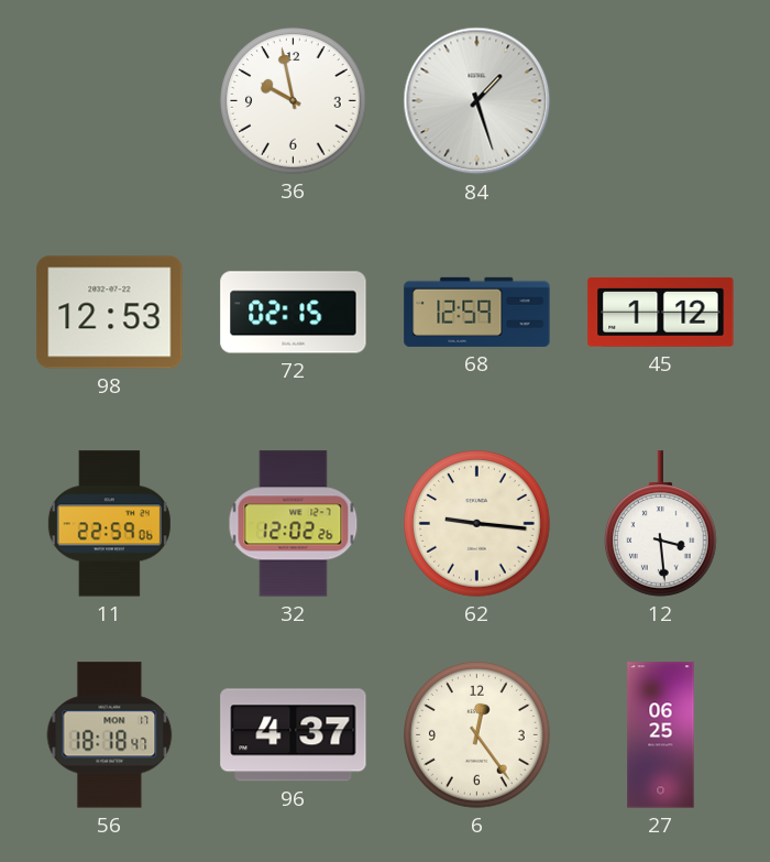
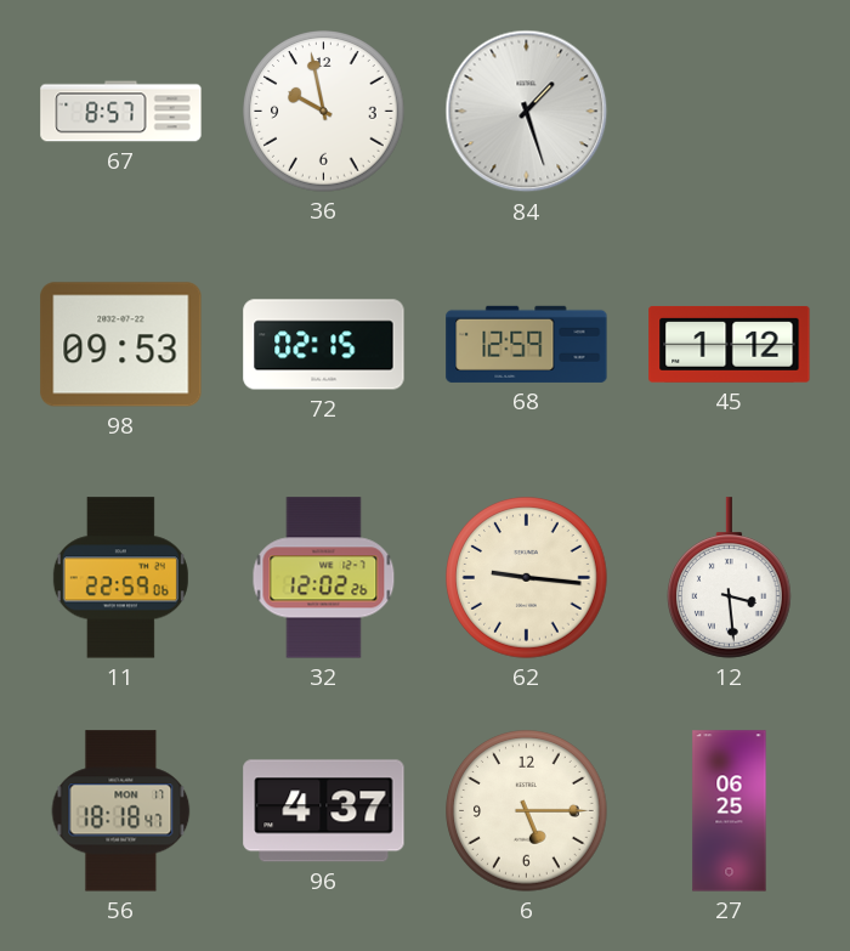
67: none -> 8:57 (121, 112)
98: 12:53 -> 09:53 (121, 345)
6: 12:24 -> 5:15 (527, 811)
